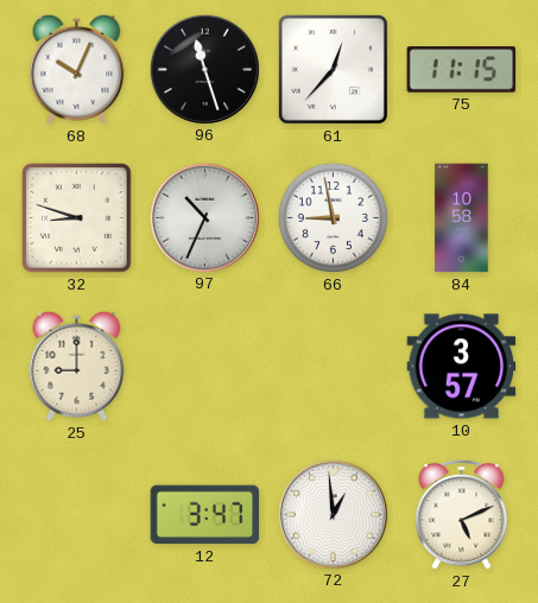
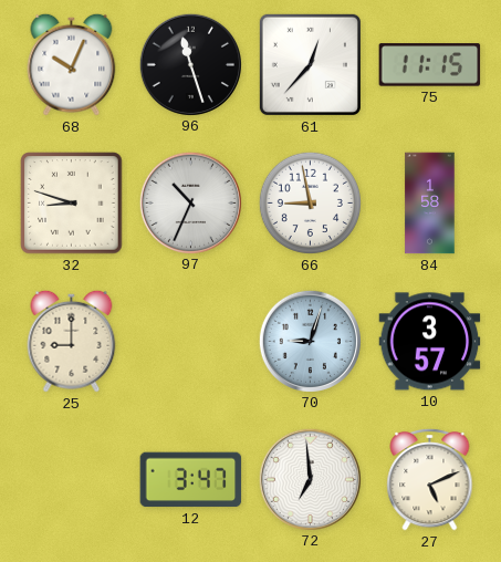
84: 10:58 -> 1:58 (430, 204)
70: none -> 9:03 (310, 341)
72: 12:59 -> 6:59 (310, 479)
